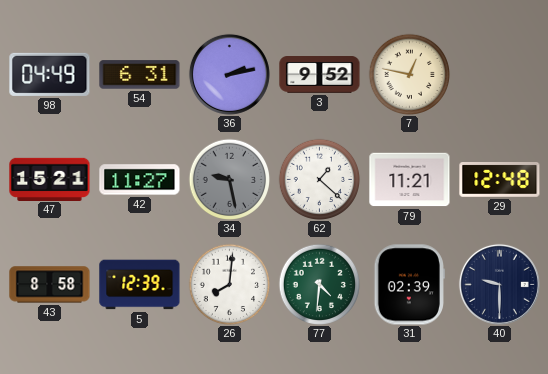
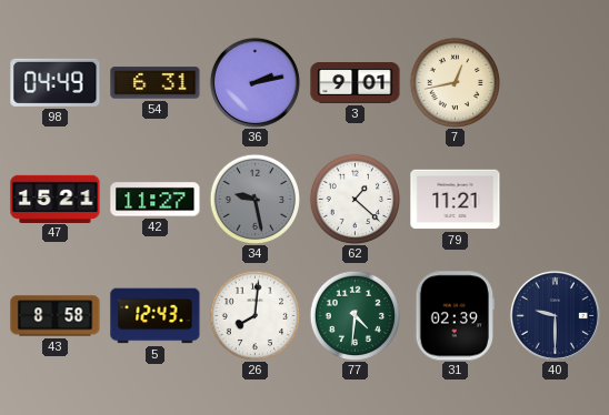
3: 9:52 -> 9:01 (356, 83)
7: 12:47 -> 12:43 (455, 82)
29: 12:48 -> none (500, 180)
5: 12:39 -> 12:43 (156, 316)
